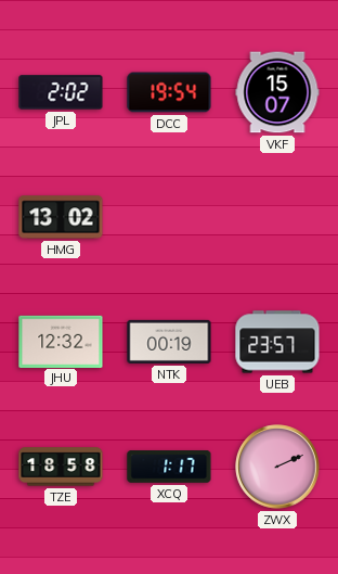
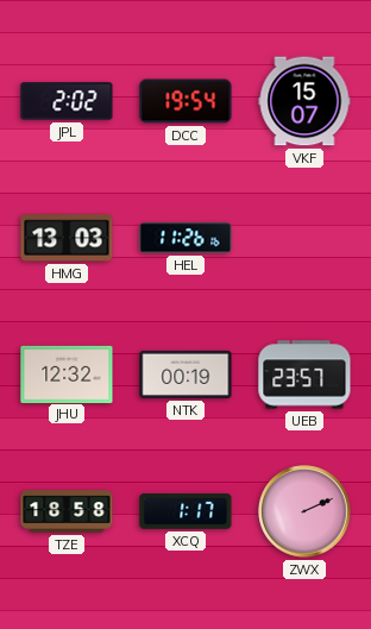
HMG: 13:02 -> 13:03 (67, 238)
HEL: none -> 11:26 (185, 238)
